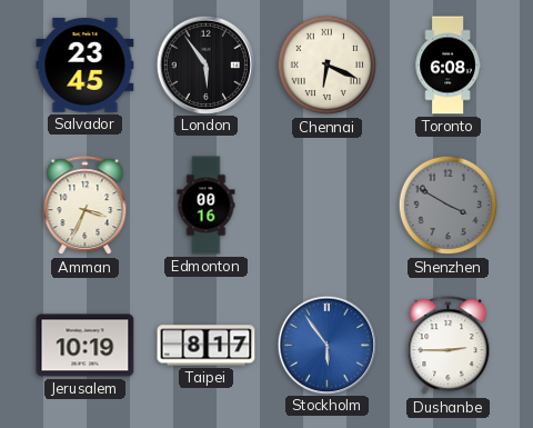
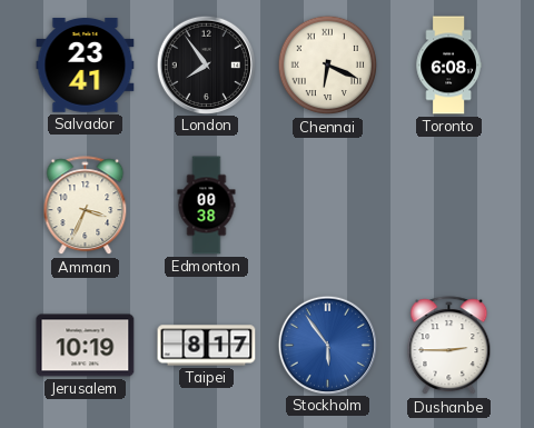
Salvador: 23:45 -> 23:41 (86, 66)
London: 5:54 -> 7:54 (206, 64)
Edmonton: 00:16 -> 00:38 (207, 206)
Shenzhen: 3:50 -> none (449, 206)
